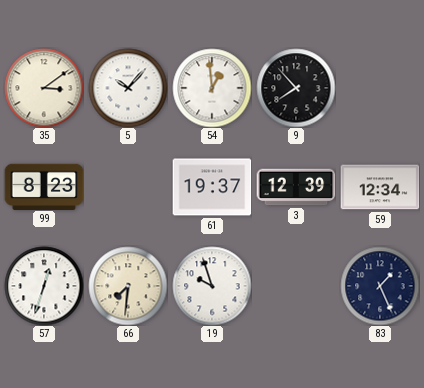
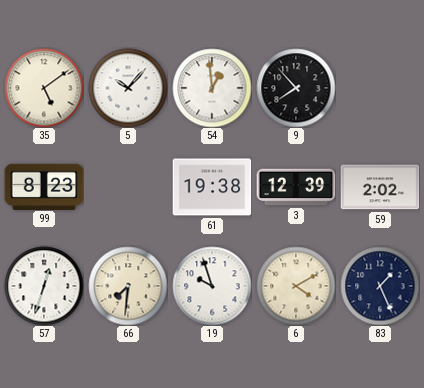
35: 3:09 -> 5:09 (44, 88)
61: 19:37 -> 19:38 (212, 187)
59: 12:34 -> 2:02 (380, 187)
6: none -> 4:10 (296, 286)
